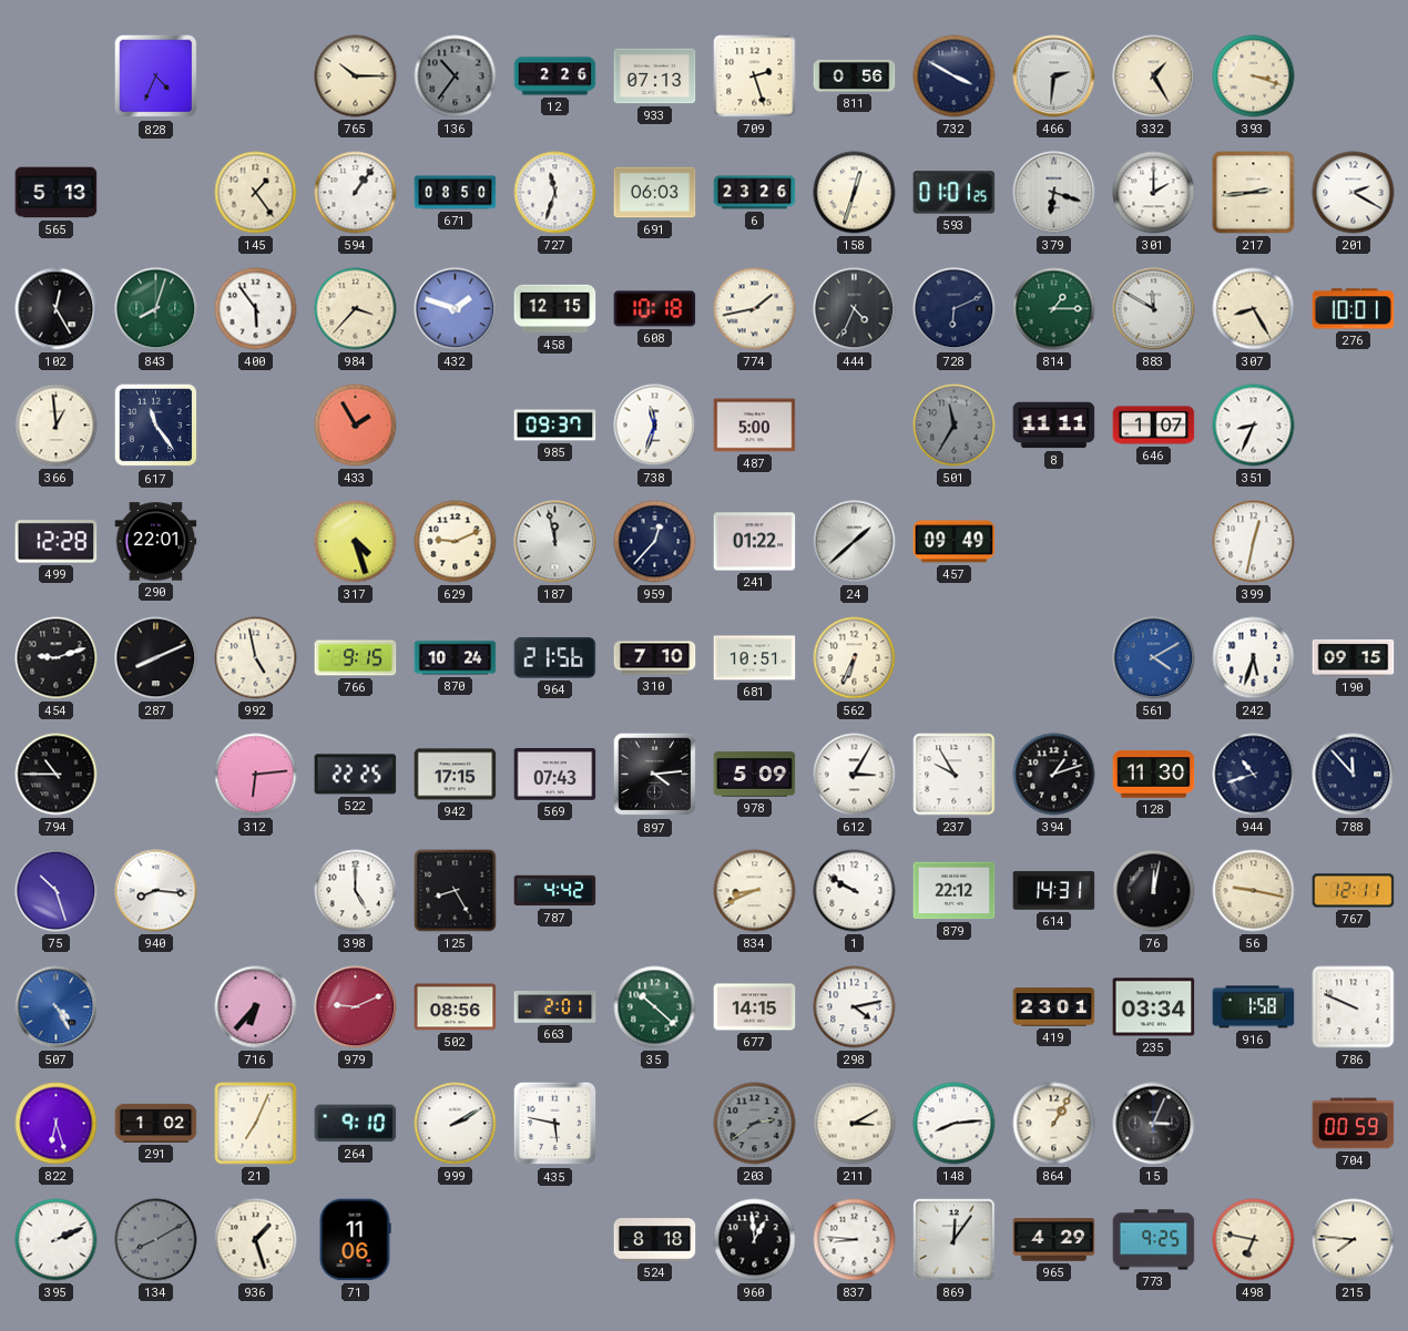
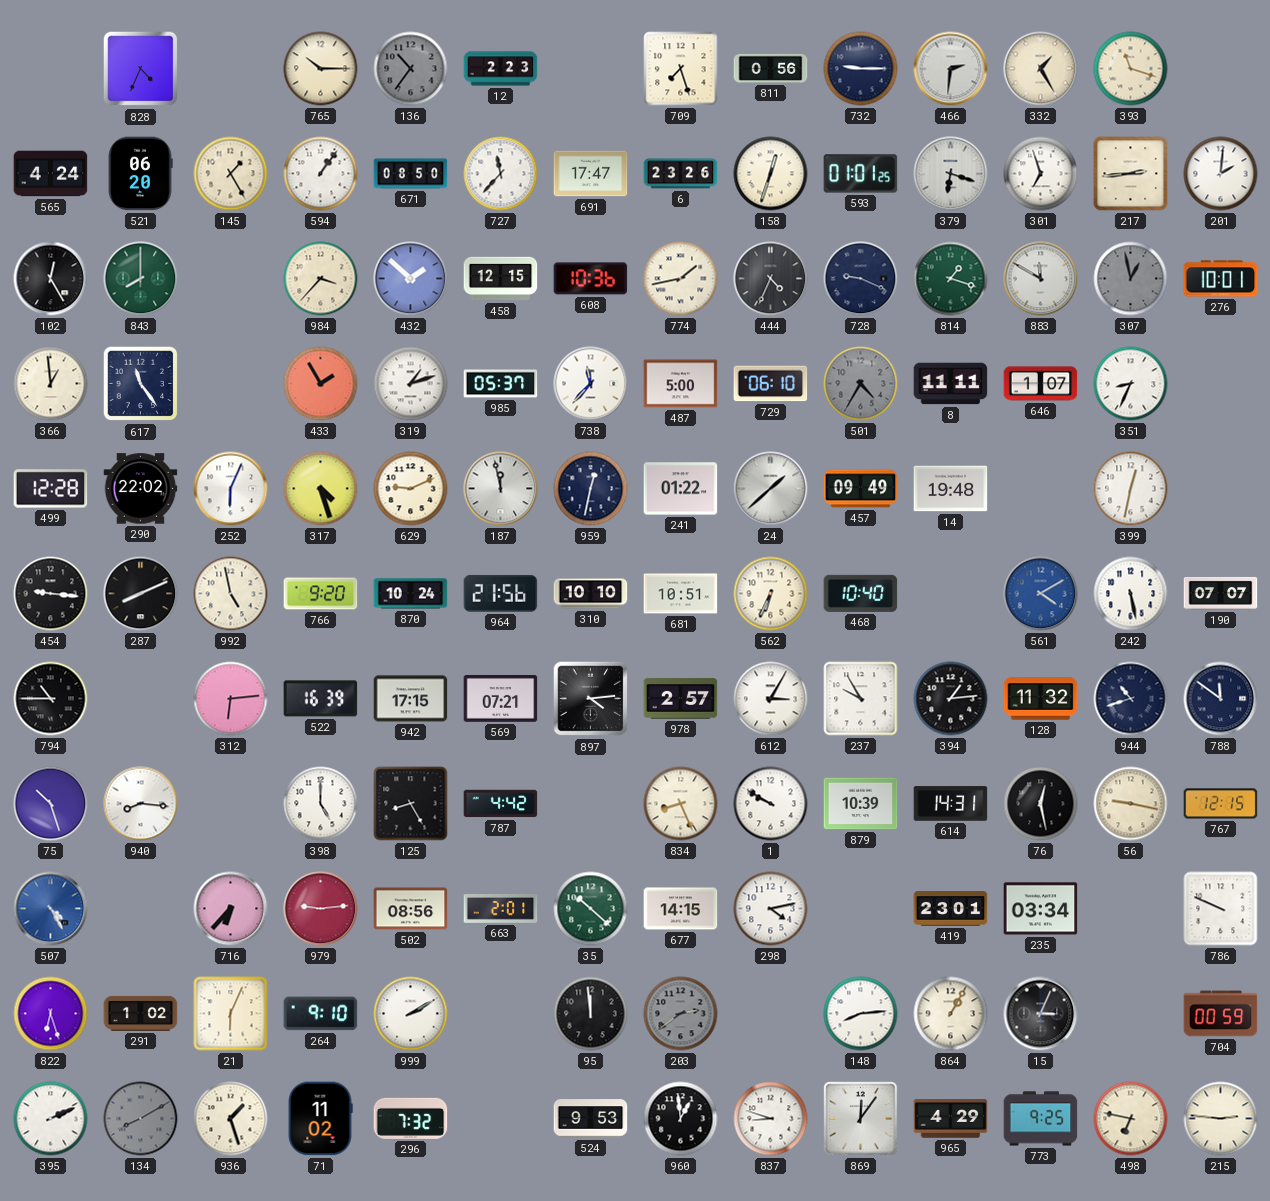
12: 2:26 -> 2:23 (501, 69)
933: 07:13 -> none (655, 76)
709: 2:27 -> 7:27 (681, 69)
732: 3:50 -> 9:15 (861, 69)
393: 3:18 -> 11:18 (1131, 69)
565: 5:13 -> 4:24 (51, 174)
521: none -> 06:20 (140, 174)
145: 1:24 -> 1:25 (231, 174)
727: 11:33 -> 11:37 (501, 174)
691: 06:03 -> 17:47 (591, 174)
301: 2:00 -> 6:57 (1041, 174)
201: 2:20 -> 2:01 (1221, 174)
843: 8:03 -> 8:00 (141, 279)
400: 5:54 -> none (256, 309)
432: 1:48 -> 1:52 (411, 279)
608: 10:18 -> 10:36 (591, 279)
728: 6:11 -> 9:19 (861, 279)
814: 1:15 -> 1:18 (951, 279)
307: 8:25 -> 12:58 (1131, 279)
307 dial: cream -> grey (1131, 279)
319: none -> 1:12 (411, 384)
985: 09:37 -> 05:37 (501, 384)
738: 11:33 -> 11:37 (591, 384)
729: none -> 06:10 (771, 384)
501: 11:35 -> 4:35 (861, 384)
290: 22:01 -> 22:02 (141, 489)
252: none -> 6:04 (231, 489)
959: 12:37 -> 12:32 (591, 489)
14: none -> 19:48 (951, 489)
454: 9:12 -> 9:16 (51, 594)
766: 9:15 -> 9:20 (321, 594)
310: 7:10 -> 10:10 (591, 594)
468: none -> 10:40 (861, 593)
242: 5:33 -> 5:28 (1131, 594)
190: 09:15 -> 07:07 (1221, 593)
522: 22:25 -> 16:39 (321, 699)
569: 07:43 -> 07:21 (501, 699)
978: 5:09 -> 2:57 (681, 699)
394: 1:12 -> 1:14 (951, 699)
128: 11:30 -> 11:32 (1041, 699)
788: 11:53 -> 11:51 (1221, 699)
834: 8:41 -> 8:26 (681, 804)
879: 22:12 -> 10:39 (861, 804)
76: 12:02 -> 12:28 (1041, 804)
767: 12:11 -> 12:15 (1221, 804)
979: 9:11 -> 9:14 (321, 909)
916: 1:58 -> none (1254, 1007)
21: 7:04 -> 6:04 (231, 1014)
435: 5:47 -> none (555, 1124)
95: none -> 11:59 (591, 1014)
211: 3:10 -> none (855, 1124)
71: 11:06 -> 11:02 (320, 1119)
296: none -> 7:32 (411, 1118)
524: 8:18 -> 9:53 (591, 1119)
837: 8:46 -> 8:48 (771, 1119)
215: 7:46 -> 2:46 (1221, 1119)
